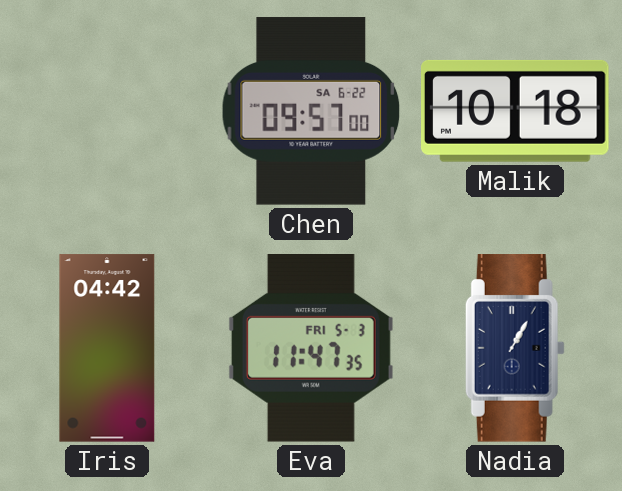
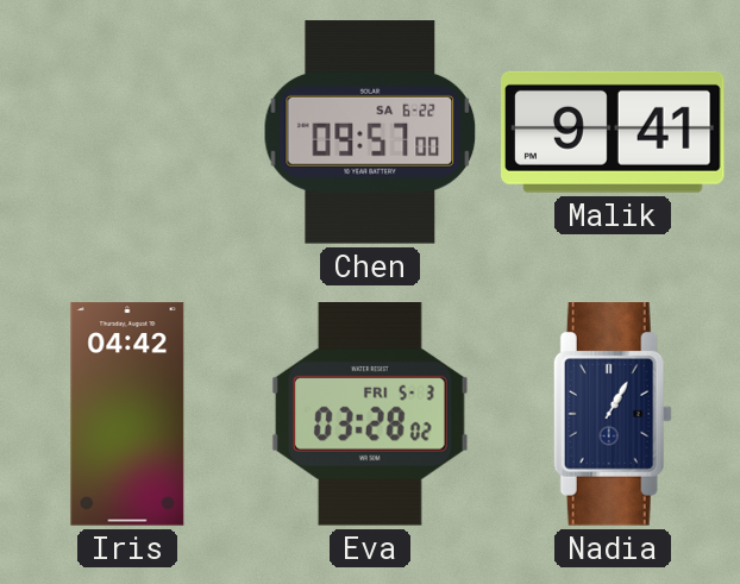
Malik: 10:18 -> 9:41 (614, 132)
Eva: 11:47 -> 03:28 (370, 415)
